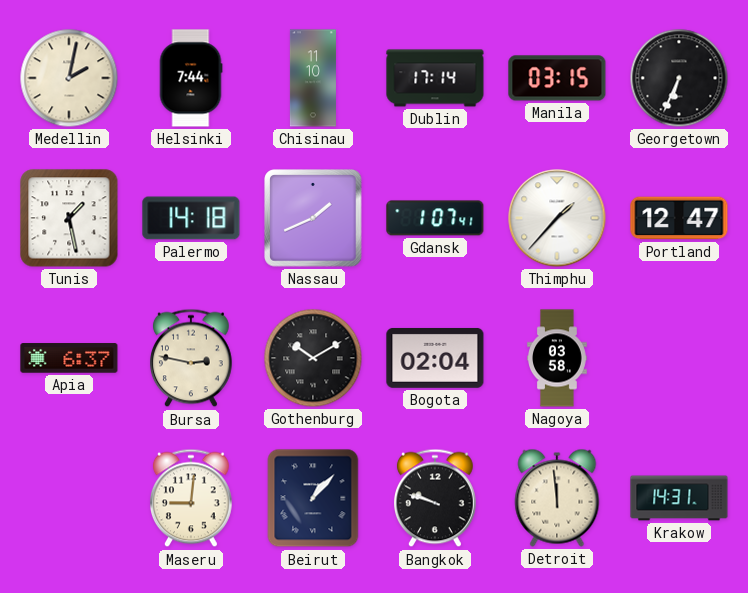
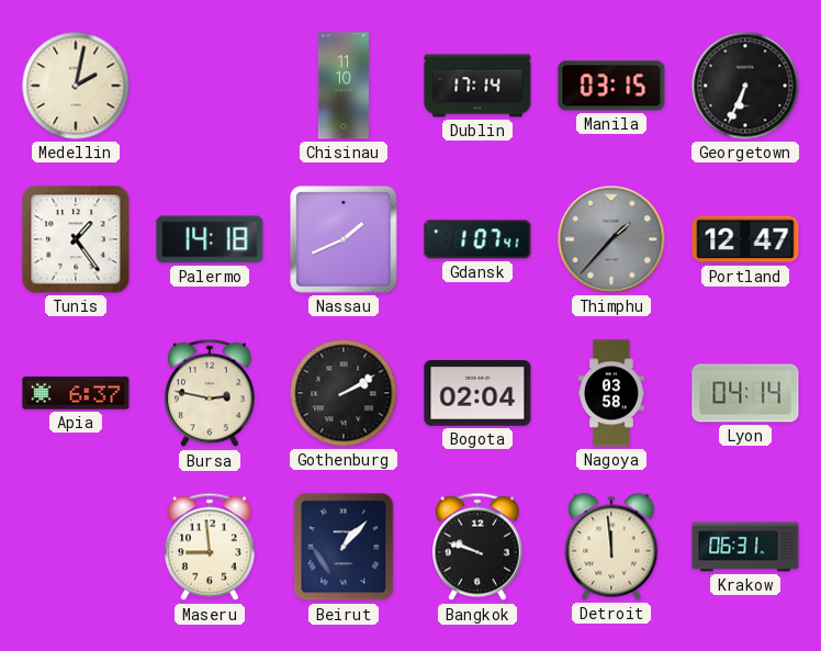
Helsinki: 7:44 -> none (191, 78)
Tunis: 1:28 -> 1:24 (76, 239)
Thimphu dial: white -> grey (611, 239)
Gothenburg: 10:10 -> 2:10 (344, 393)
Lyon: none -> 04:14 (745, 393)
Maseru: 9:01 -> 8:59 (211, 547)
Krakow: 14:31 -> 06:31 (745, 547)
